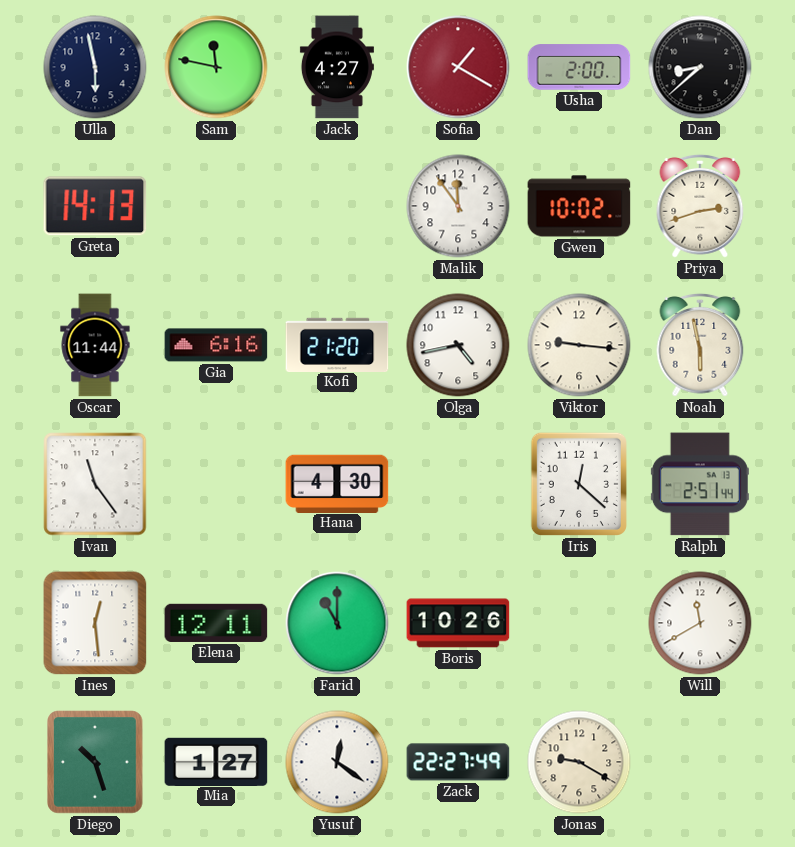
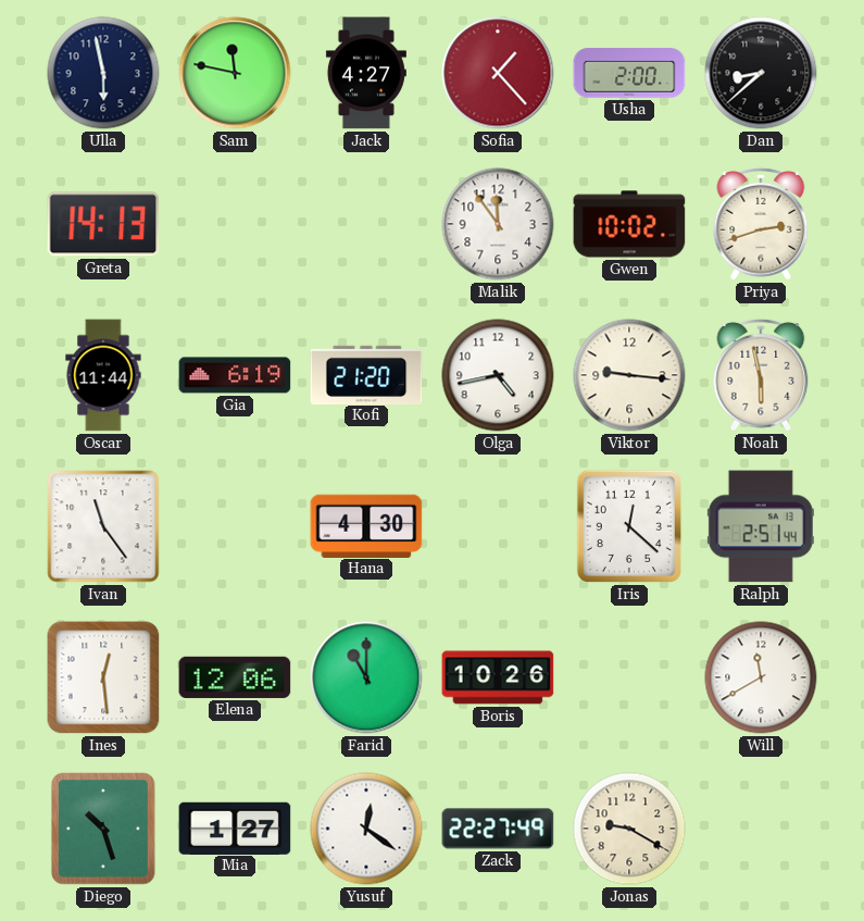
Sofia: 1:20 -> 1:23 (498, 73)
Gia: 6:16 -> 6:19 (235, 375)
Elena: 12:11 -> 12:06 (235, 677)
